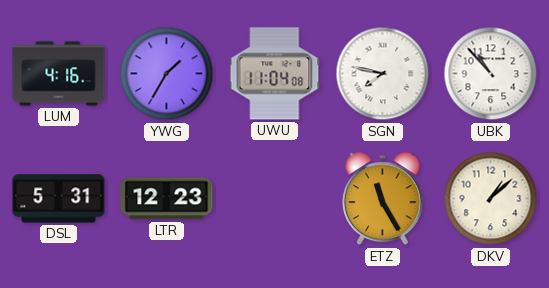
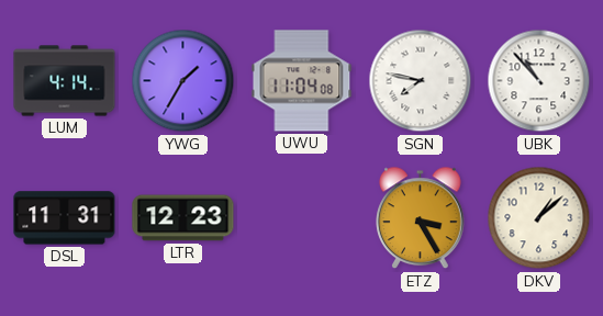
LUM: 4:16 -> 4:14 (65, 81)
DSL: 5:31 -> 11:31 (65, 218)
ETZ: 11:25 -> 3:25 (421, 218)
